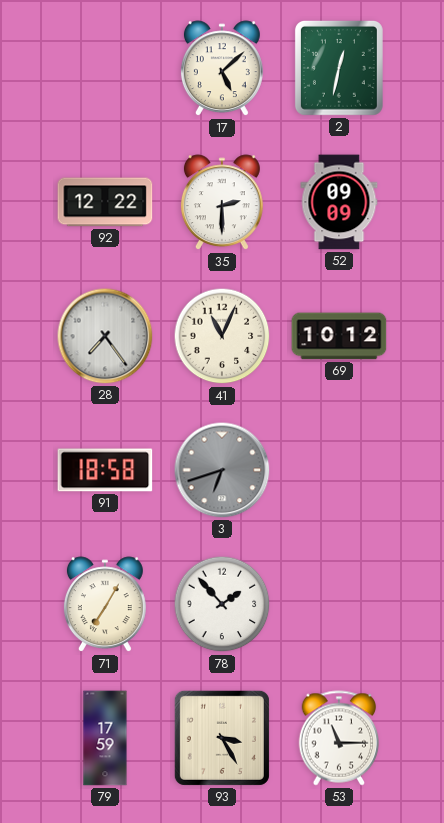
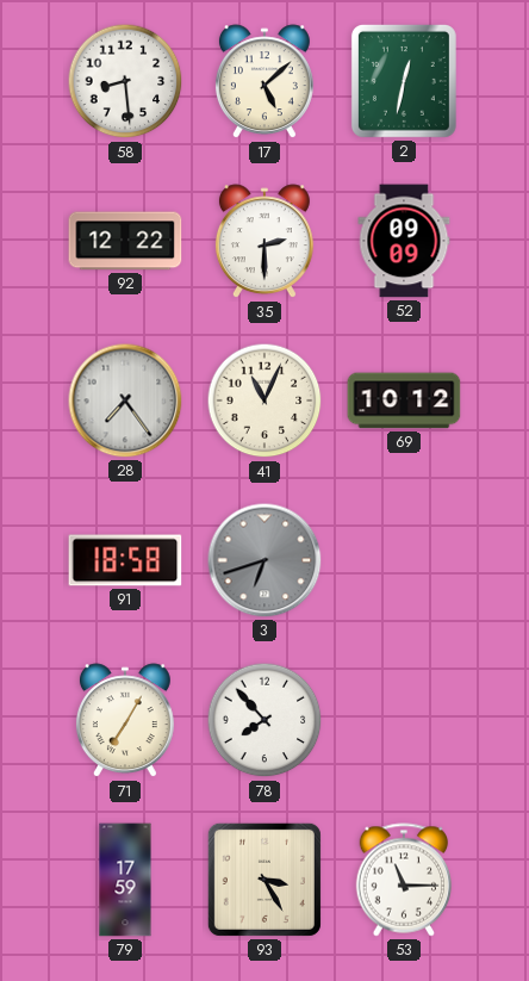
58: none -> 8:29 (125, 81)
78: 1:53 -> 7:53 (264, 720)
